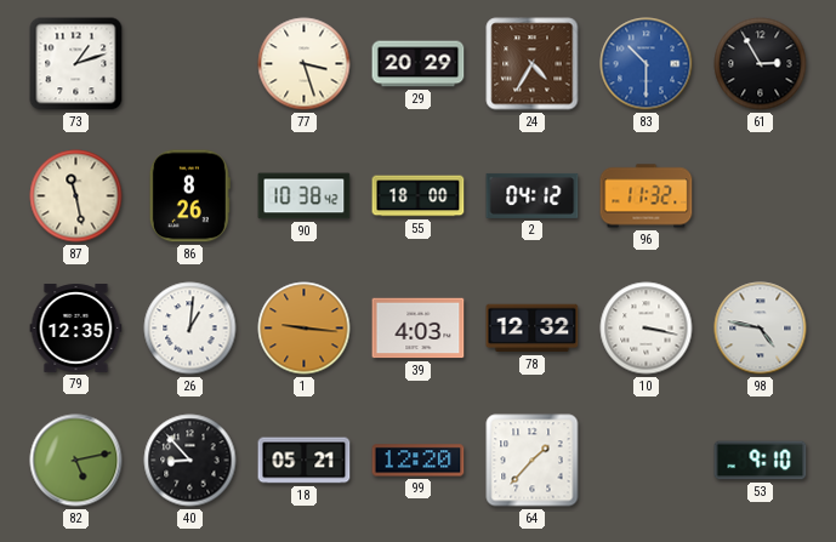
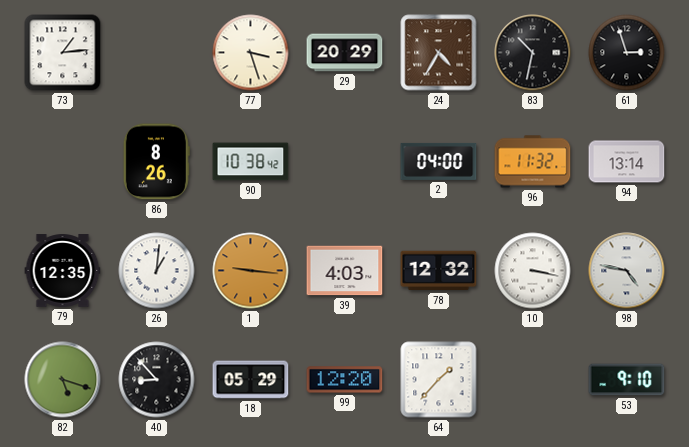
73: 1:12 -> 1:14 (63, 53)
83: 10:30 -> 10:32 (533, 53)
83 dial: blue -> black (533, 53)
61: 2:55 -> 2:57 (627, 53)
87: 11:28 -> none (76, 196)
55: 18:00 -> none (419, 196)
2: 04:12 -> 04:00 (439, 161)
94: none -> 13:14 (627, 162)
82: 5:13 -> 5:18 (63, 380)
18: 05:21 -> 05:29 (251, 380)
